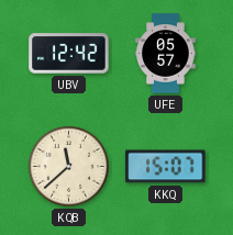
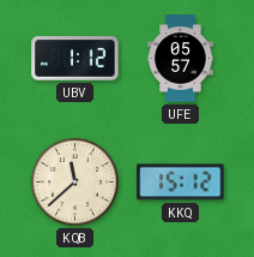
UBV: 12:42 -> 1:12 (75, 59)
KKQ: 15:07 -> 15:12 (181, 183)
